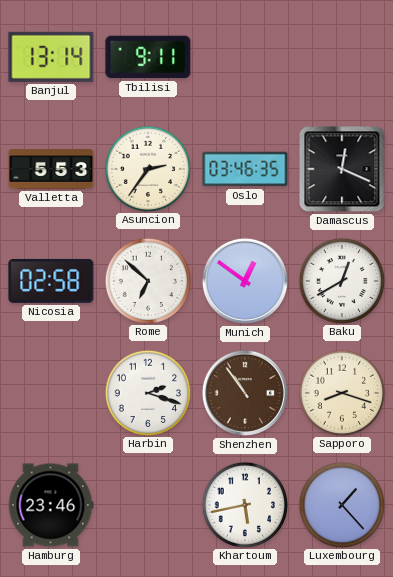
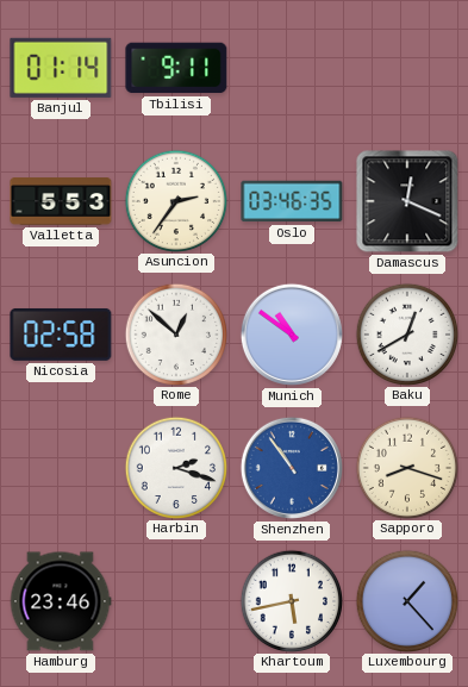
Banjul: 13:14 -> 01:14 (61, 68)
Rome: 6:52 -> 12:52 (175, 333)
Munich: 12:51 -> 10:51 (292, 335)
Shenzhen dial: brown -> blue (292, 468)
